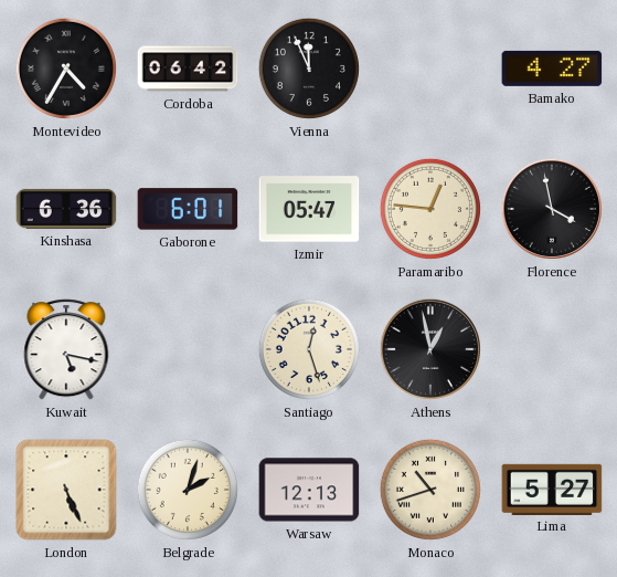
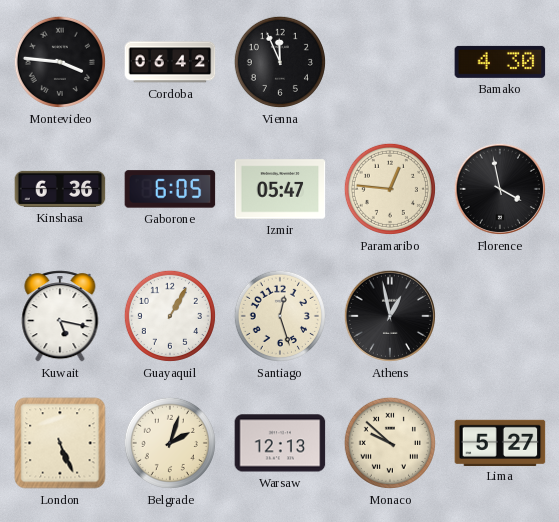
Montevideo: 4:35 -> 3:46 (60, 62)
Bamako: 4:27 -> 4:30 (500, 62)
Gaborone: 6:01 -> 6:05 (170, 189)
Guayaquil: none -> 1:05 (170, 316)
Monaco: 10:42 -> 9:52 (390, 443)
